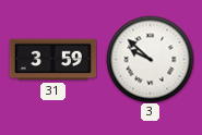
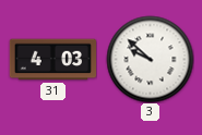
31: 3:59 -> 4:03 (52, 60)
